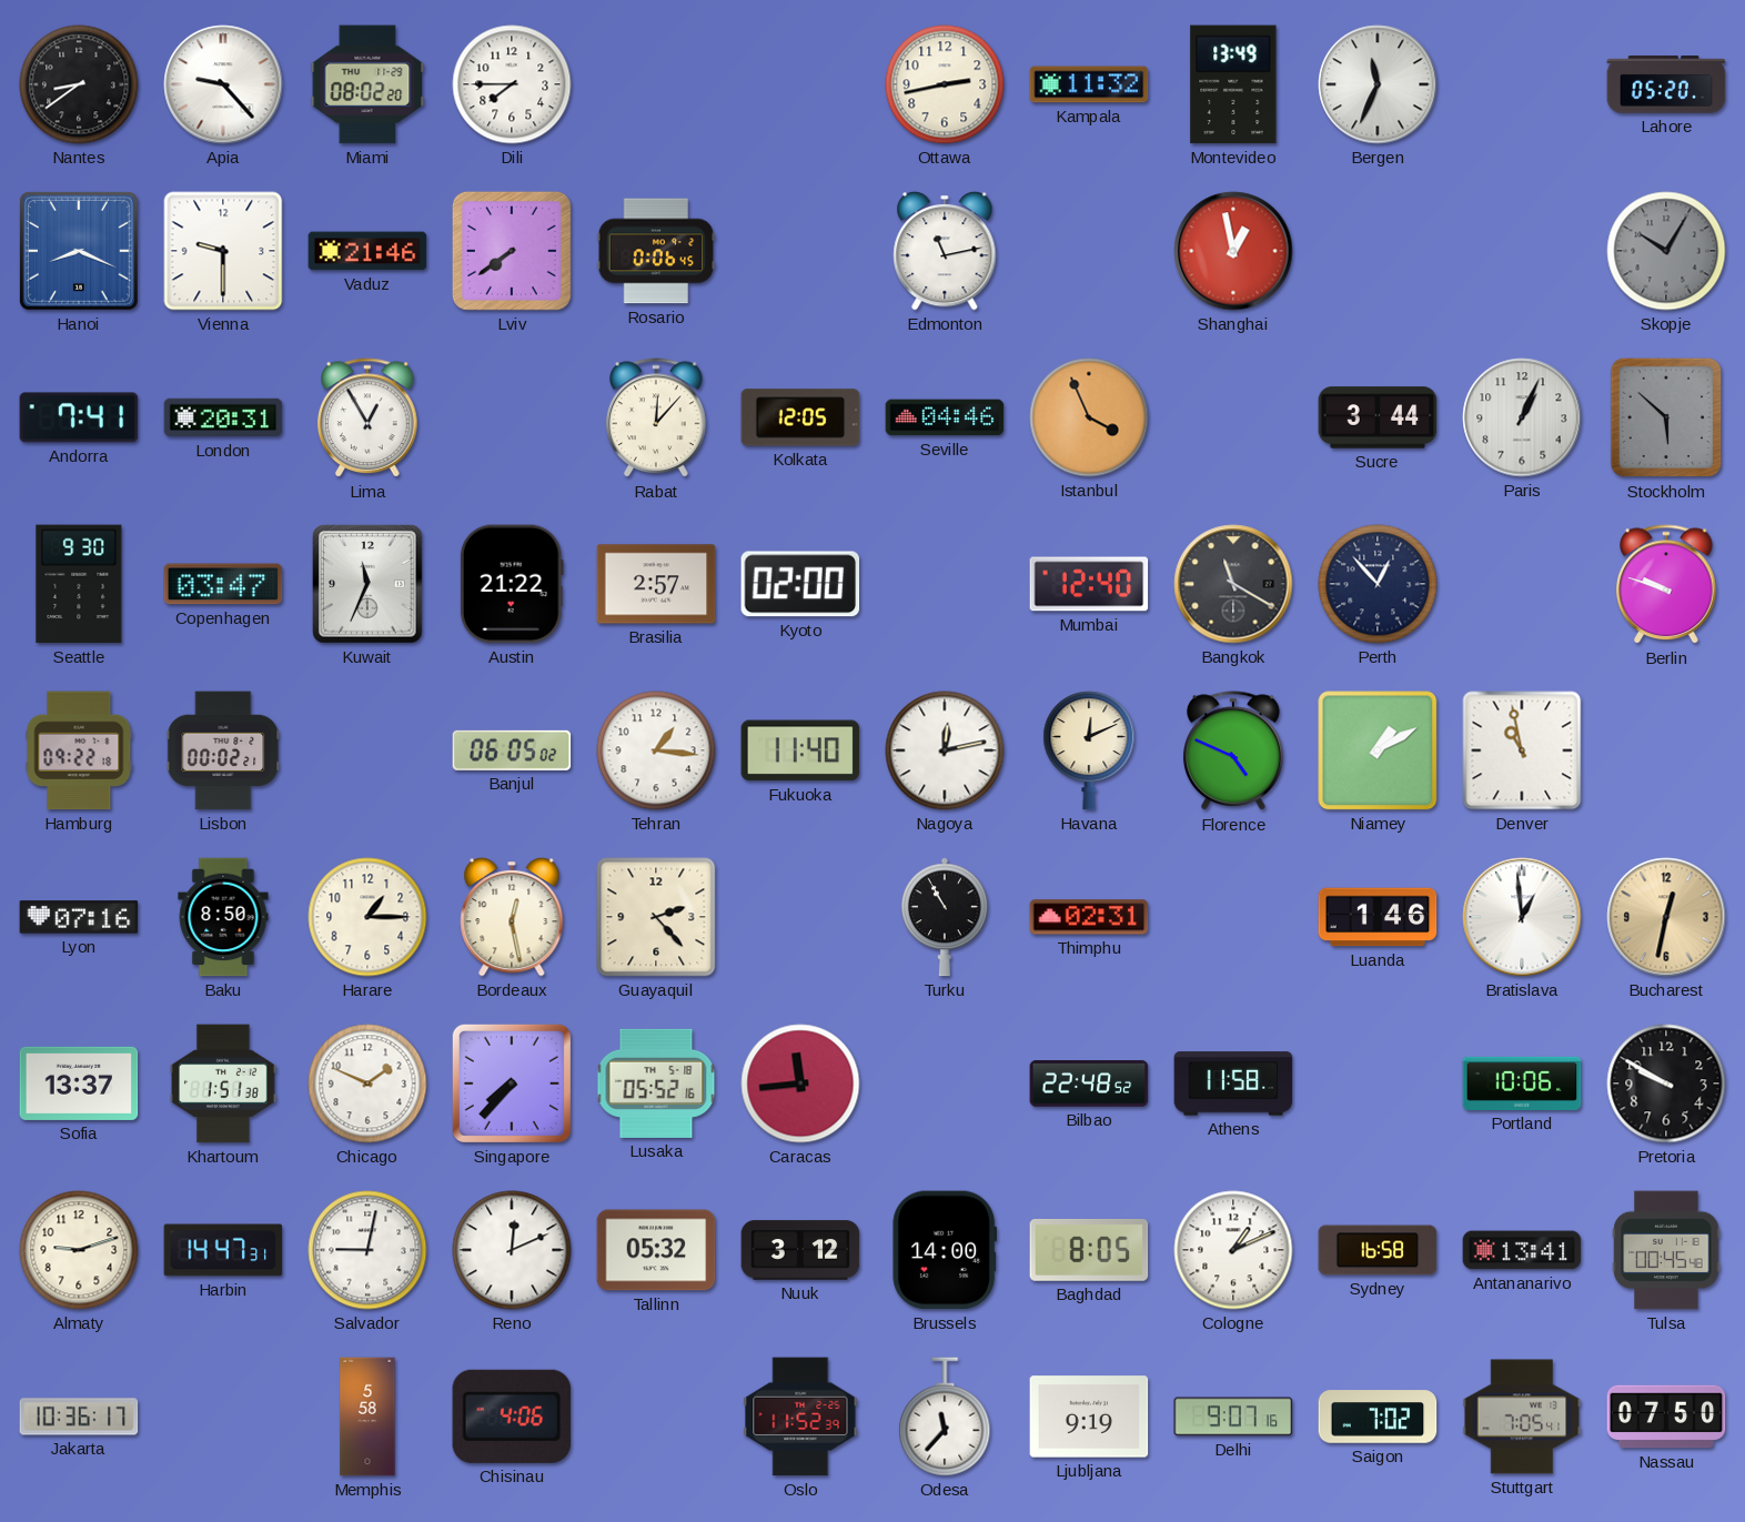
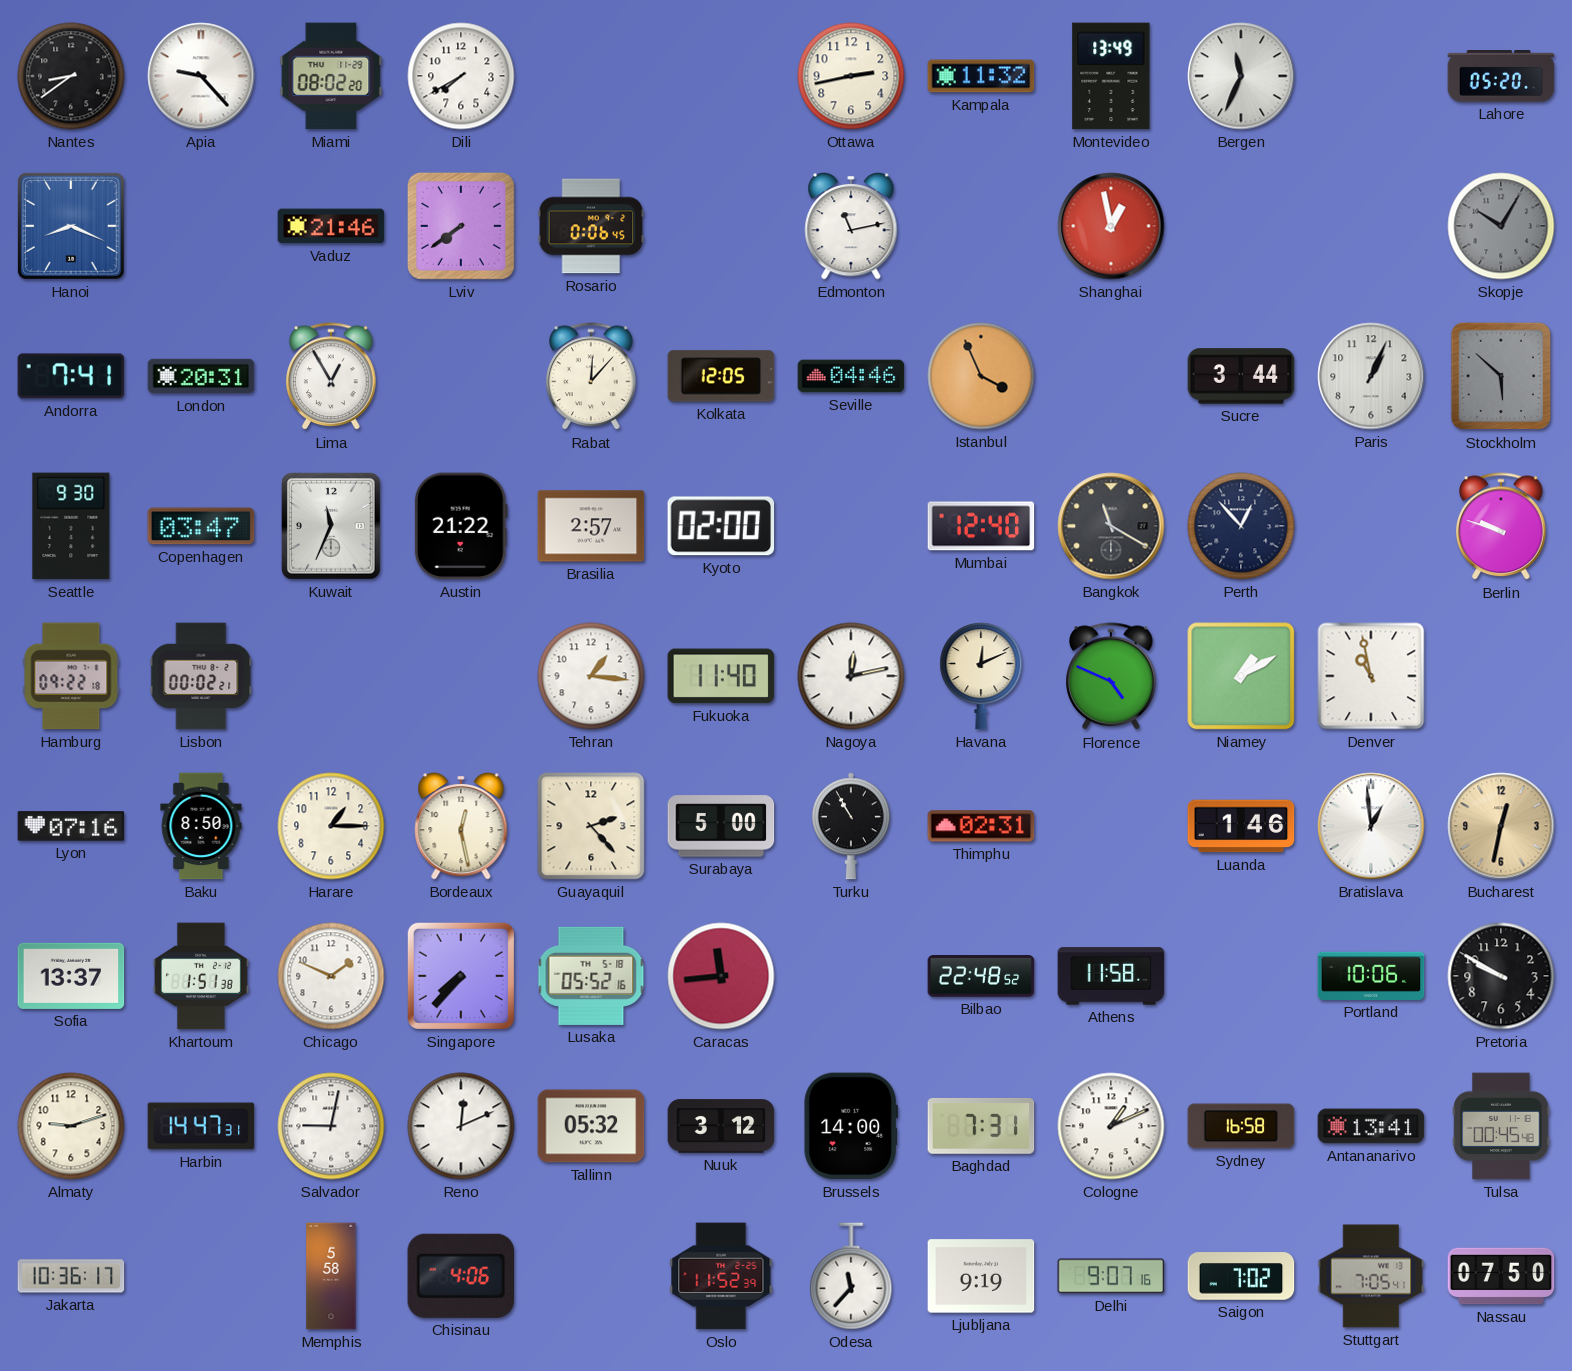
Dili: 7:45 -> 7:40 (461, 76)
Vienna: 9:30 -> none (223, 251)
Banjul: 06:05 -> none (512, 750)
Surabaya: none -> 5:00 (721, 826)
Baghdad: 8:05 -> 7:31 (981, 1127)
